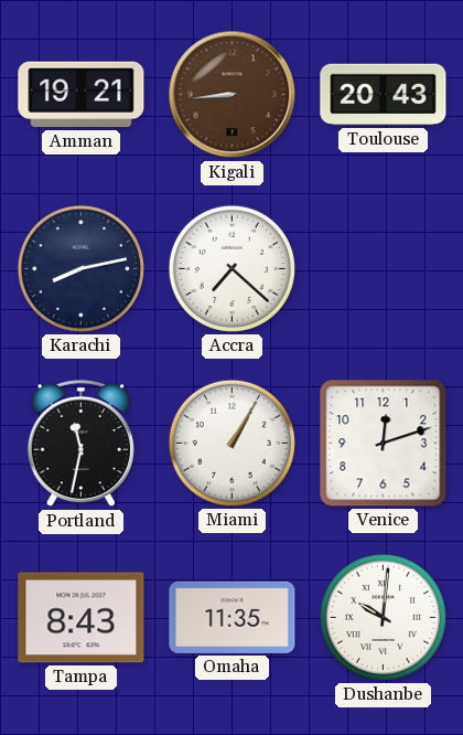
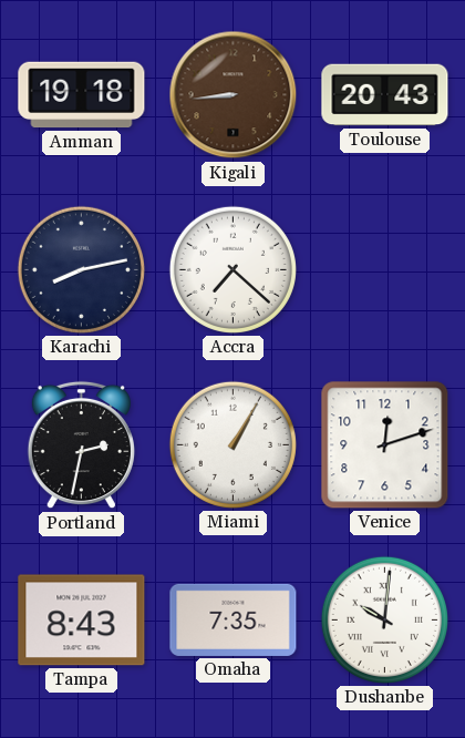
Amman: 19:21 -> 19:18 (82, 95)
Portland: 11:32 -> 2:32 (81, 445)
Omaha: 11:35 -> 7:35 (234, 619)
